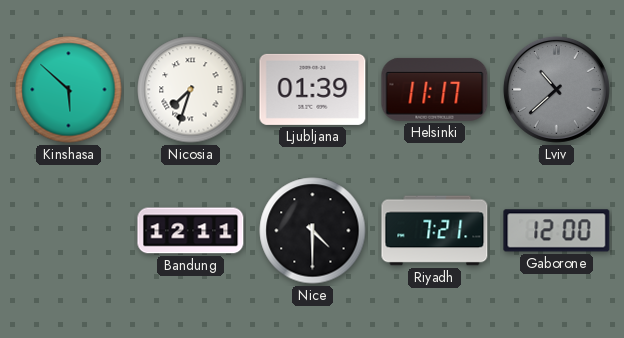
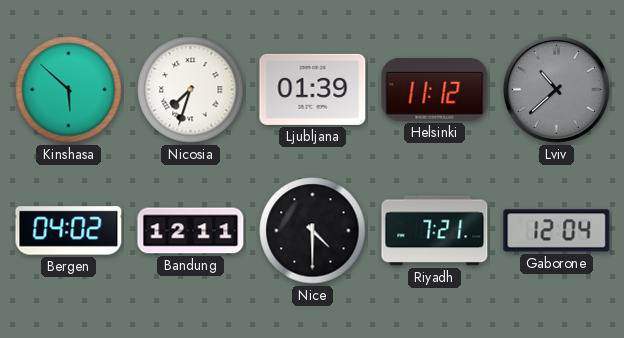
Helsinki: 11:17 -> 11:12 (435, 89)
Bergen: none -> 04:02 (69, 231)
Gaborone: 12:00 -> 12:04 (557, 231)
